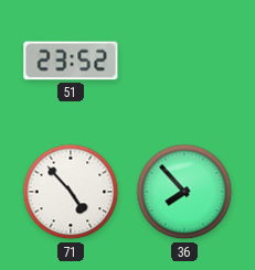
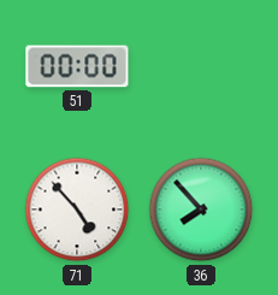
51: 23:52 -> 00:00 (77, 66)
